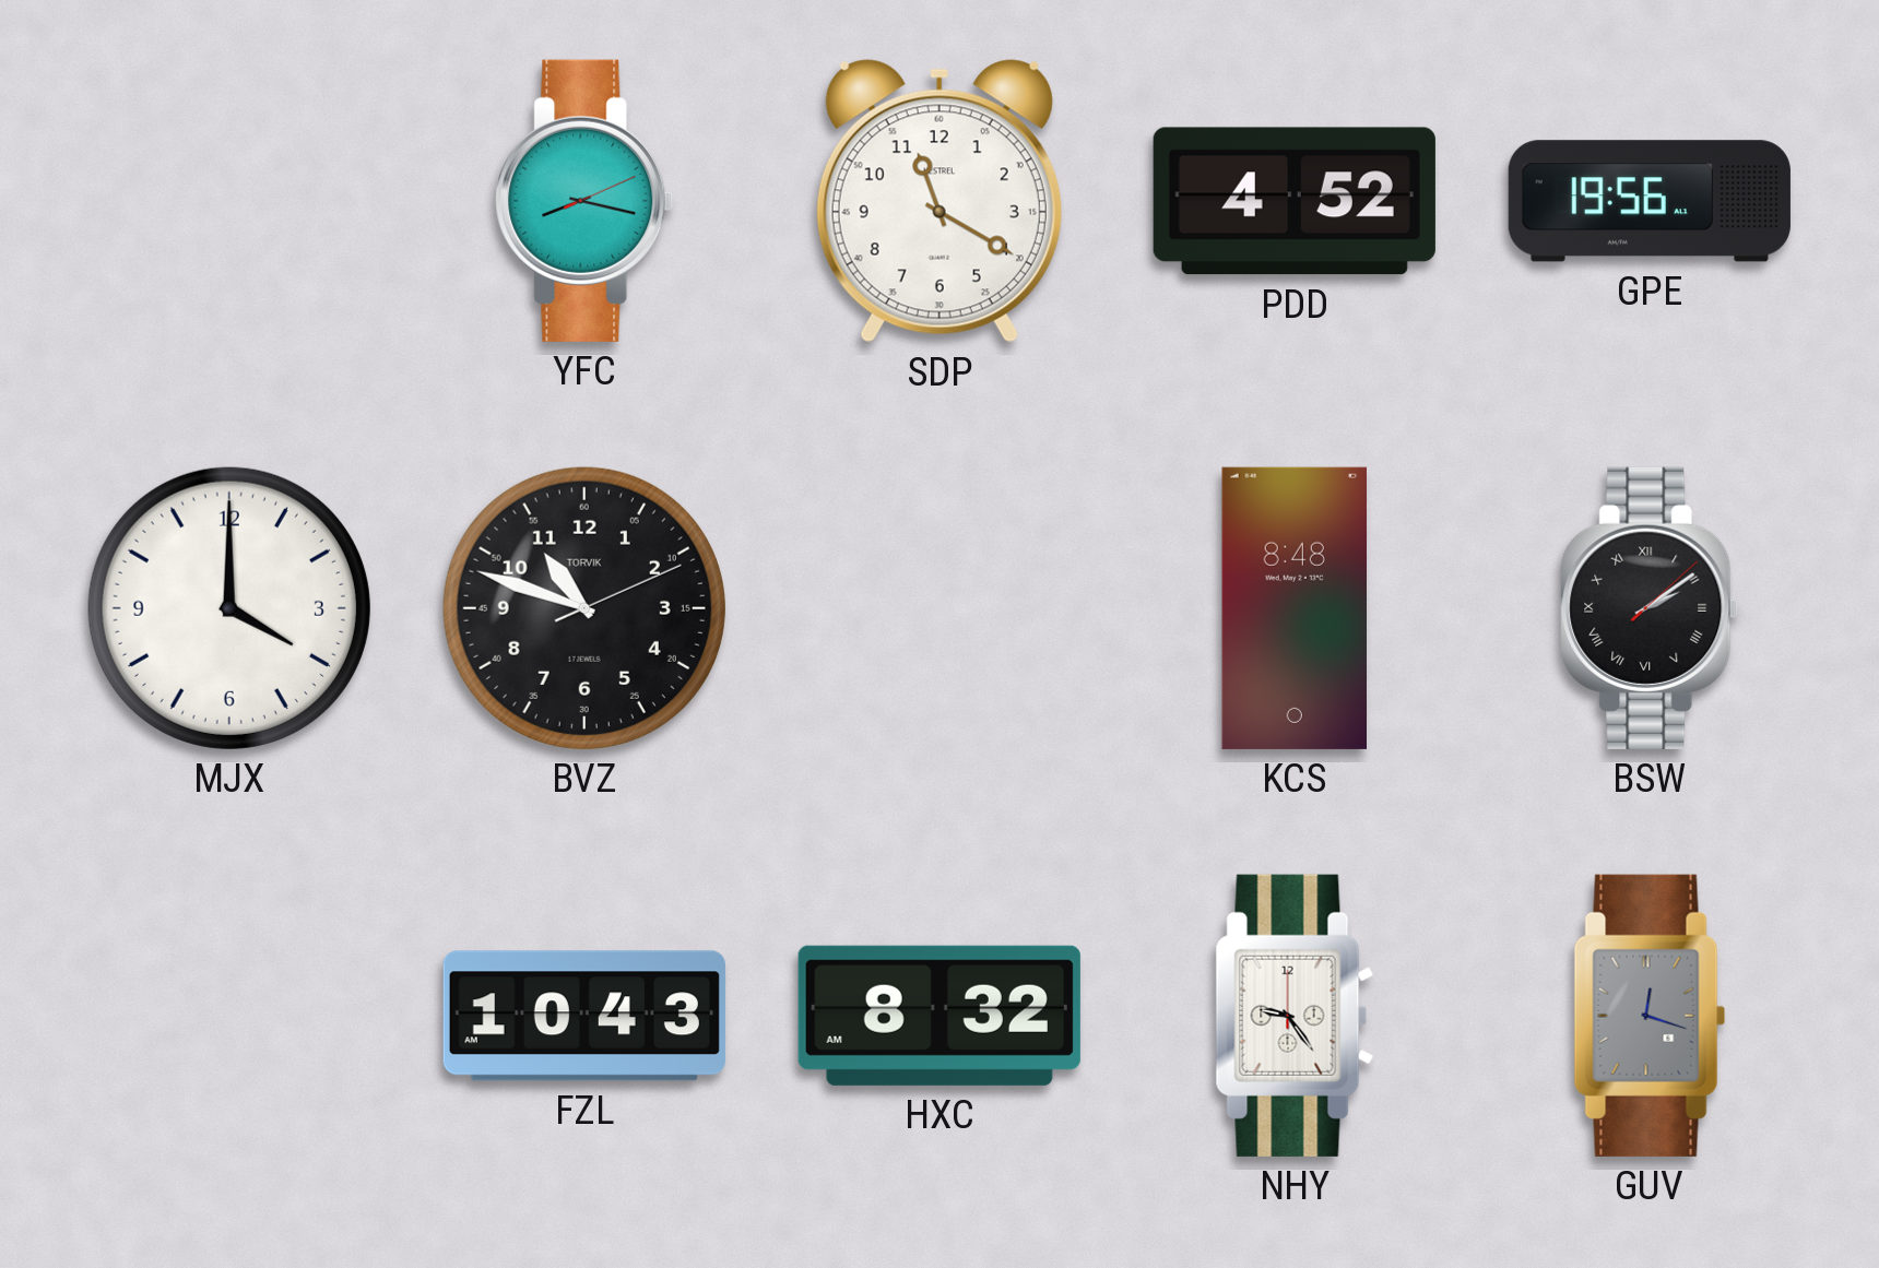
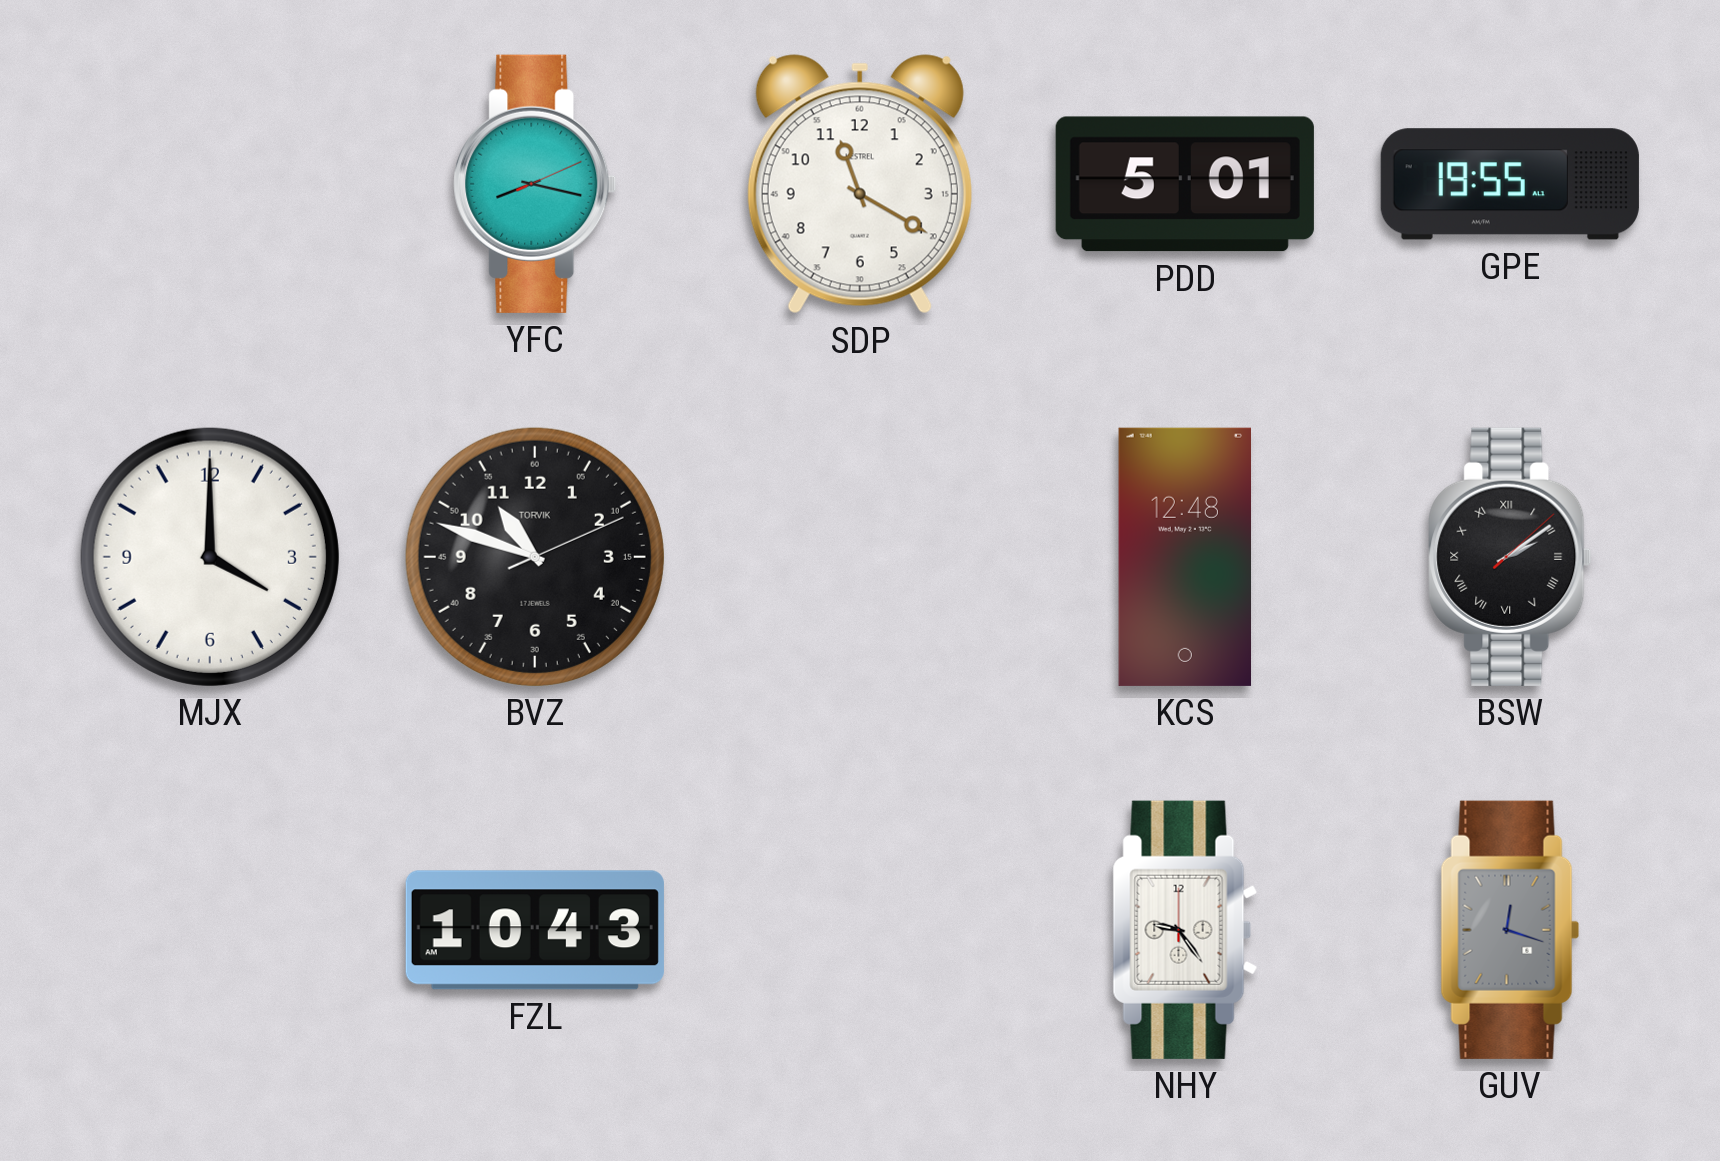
PDD: 4:52 -> 5:01 (1185, 184)
GPE: 19:56 -> 19:55 (1510, 184)
KCS: 8:48 -> 12:48 (1184, 557)
HXC: 8:32 -> none (939, 1016)
